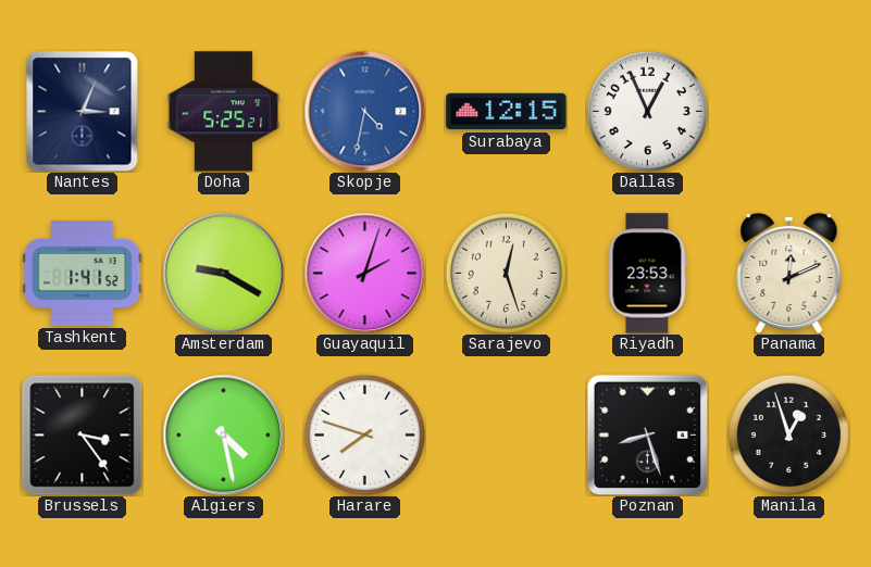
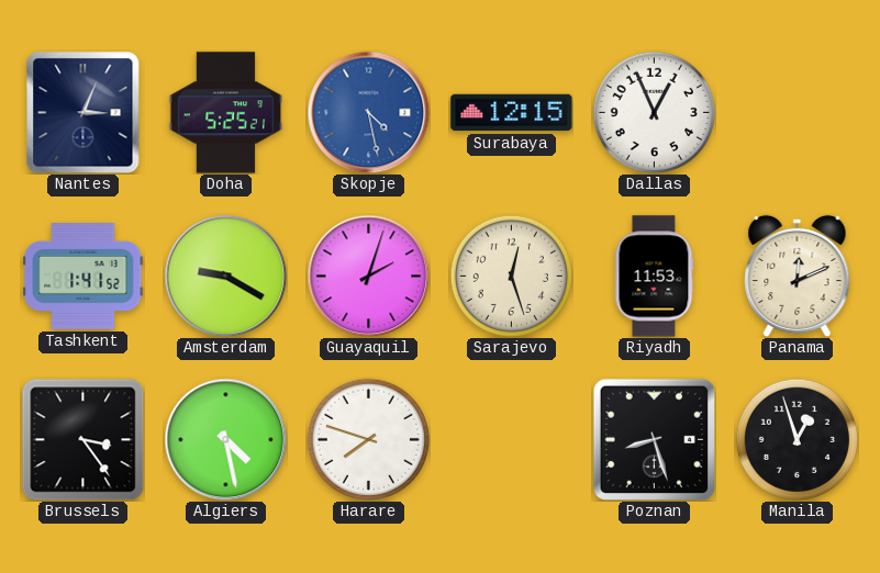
Skopje: 4:32 -> 4:28 (368, 112)
Riyadh: 23:53 -> 11:53 (654, 277)
